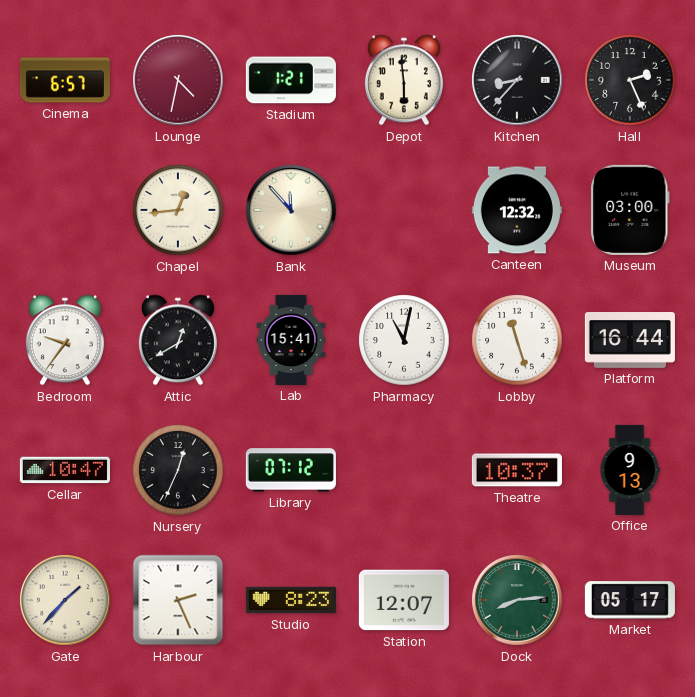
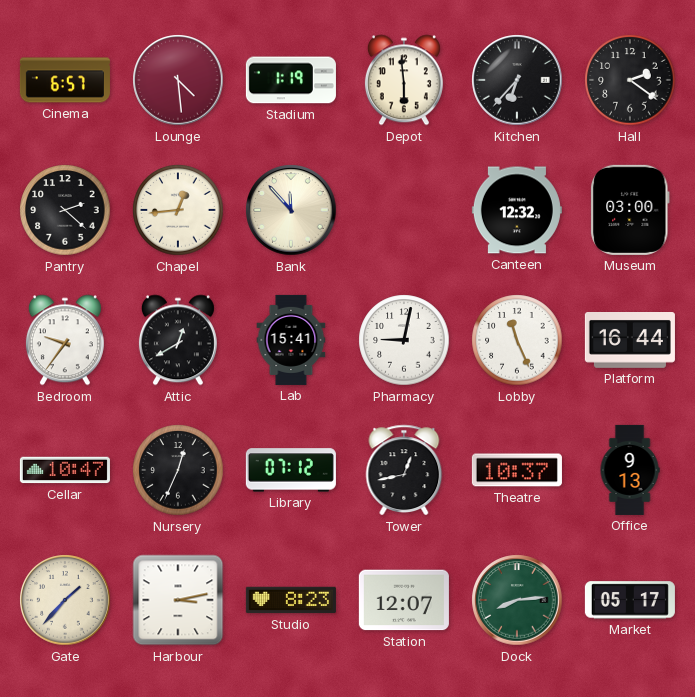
Lounge: 4:32 -> 4:29 (178, 80)
Stadium: 1:21 -> 1:19 (291, 80)
Kitchen: 8:37 -> 6:37 (517, 80)
Hall: 2:26 -> 2:21 (630, 80)
Pantry: none -> 2:22 (65, 210)
Pharmacy: 11:02 -> 9:02 (404, 340)
Lobby: 11:27 -> 11:26 (517, 340)
Tower: none -> 12:43 (404, 470)
Harbour: 2:26 -> 3:13 (178, 600)
